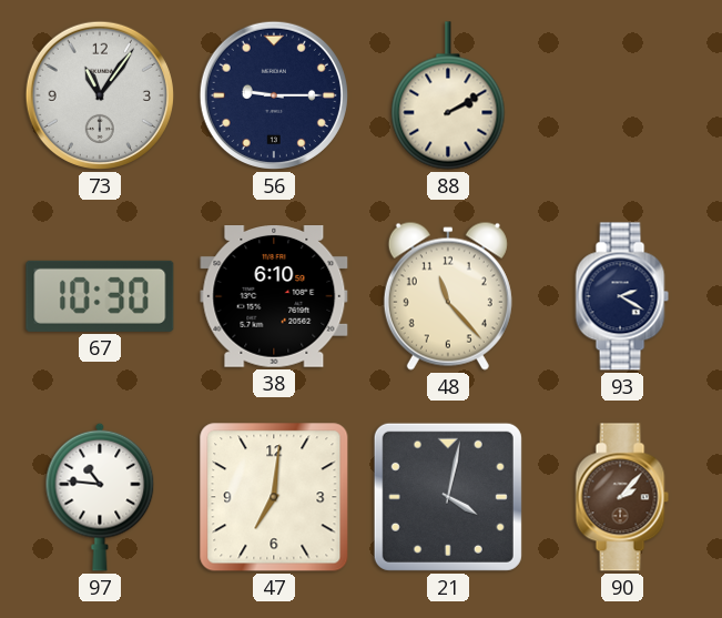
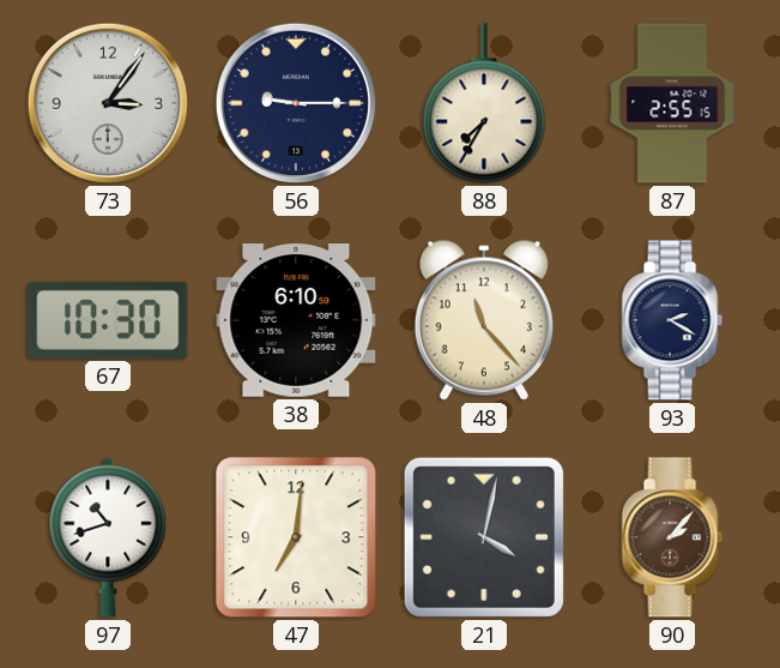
73: 11:06 -> 3:06 (108, 103)
88: 2:10 -> 7:35 (484, 103)
87: none -> 2:55 (672, 103)
97: 10:46 -> 10:42 (108, 537)
